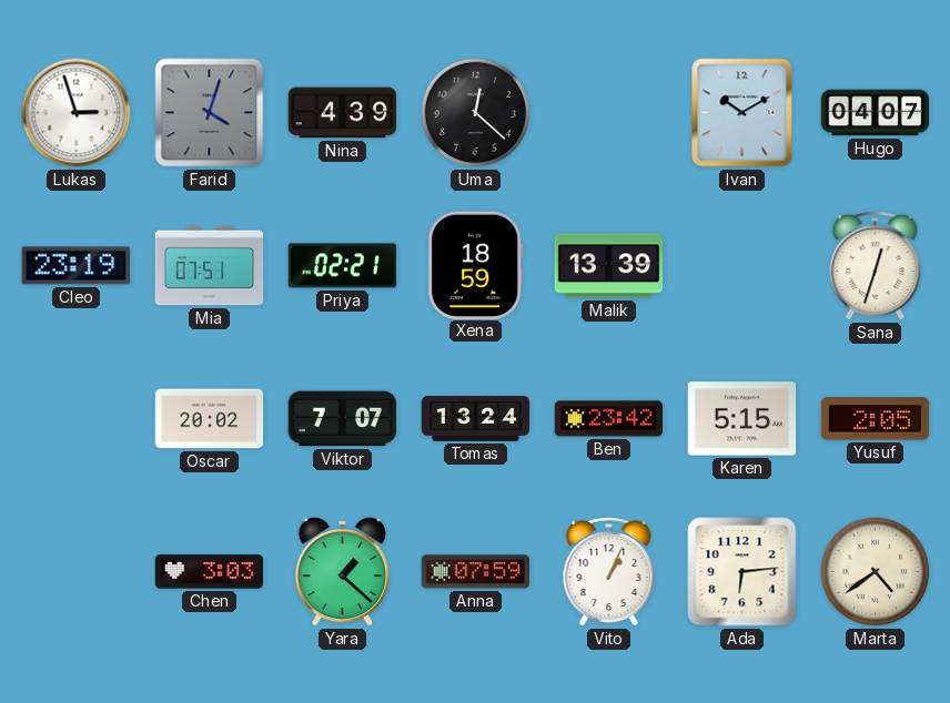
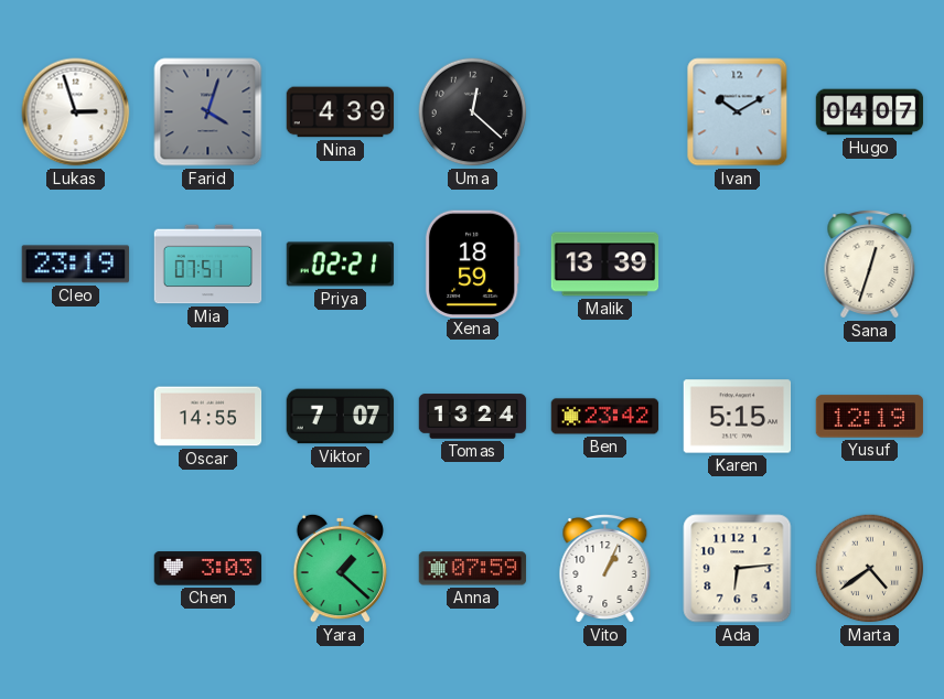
Oscar: 20:02 -> 14:55 (208, 417)
Yusuf: 2:05 -> 12:19 (870, 417)
